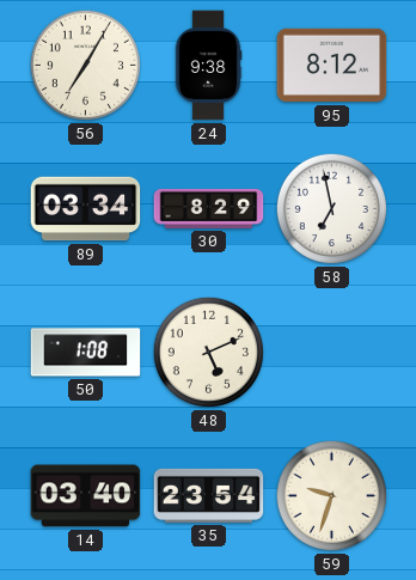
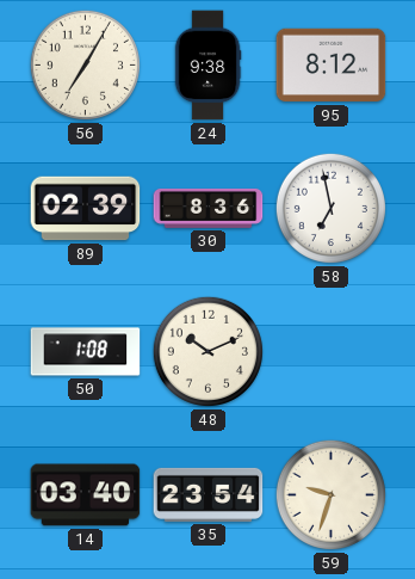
89: 03:34 -> 02:39 (86, 209)
30: 8:29 -> 8:36 (209, 208)
48: 5:11 -> 10:11 (207, 351)
